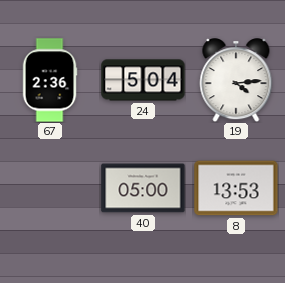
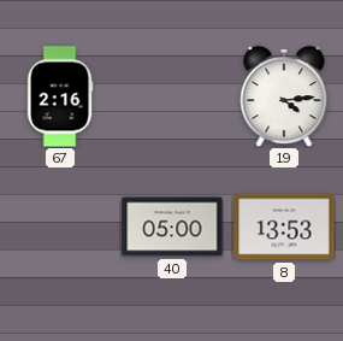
67: 2:36 -> 2:16 (60, 96)
24: 5:04 -> none (143, 80)
